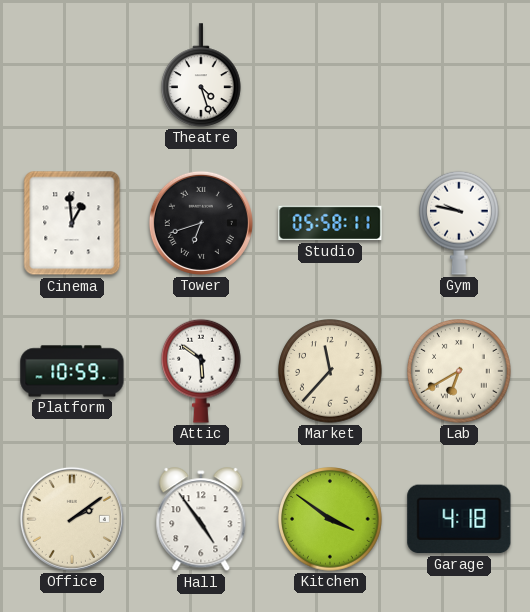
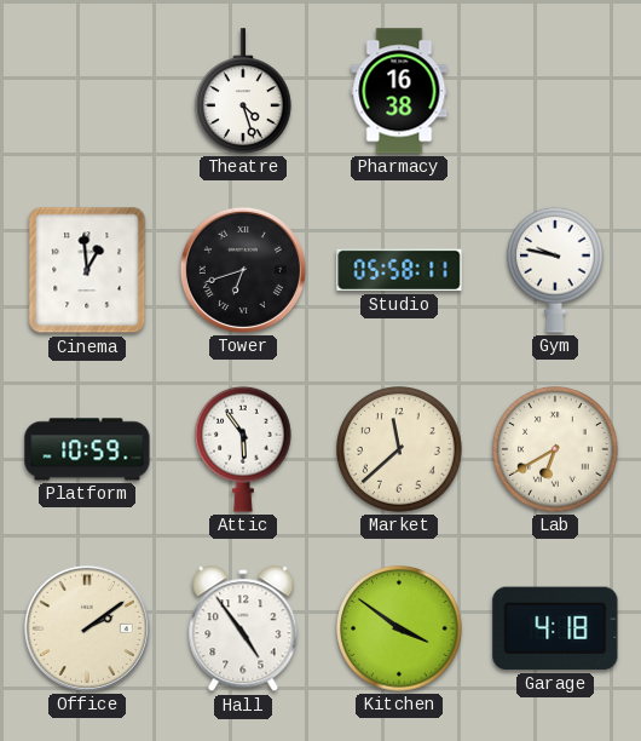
Pharmacy: none -> 16:38 (399, 91)
Attic: 5:51 -> 5:54 (244, 449)
Market: 11:37 -> 11:38 (399, 449)
